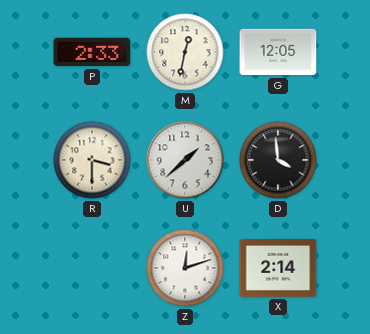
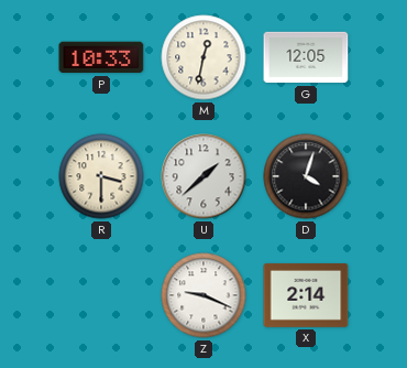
P: 2:33 -> 10:33 (101, 57)
D: 3:59 -> 4:03 (306, 176)
Z: 12:12 -> 9:19 (204, 295)
